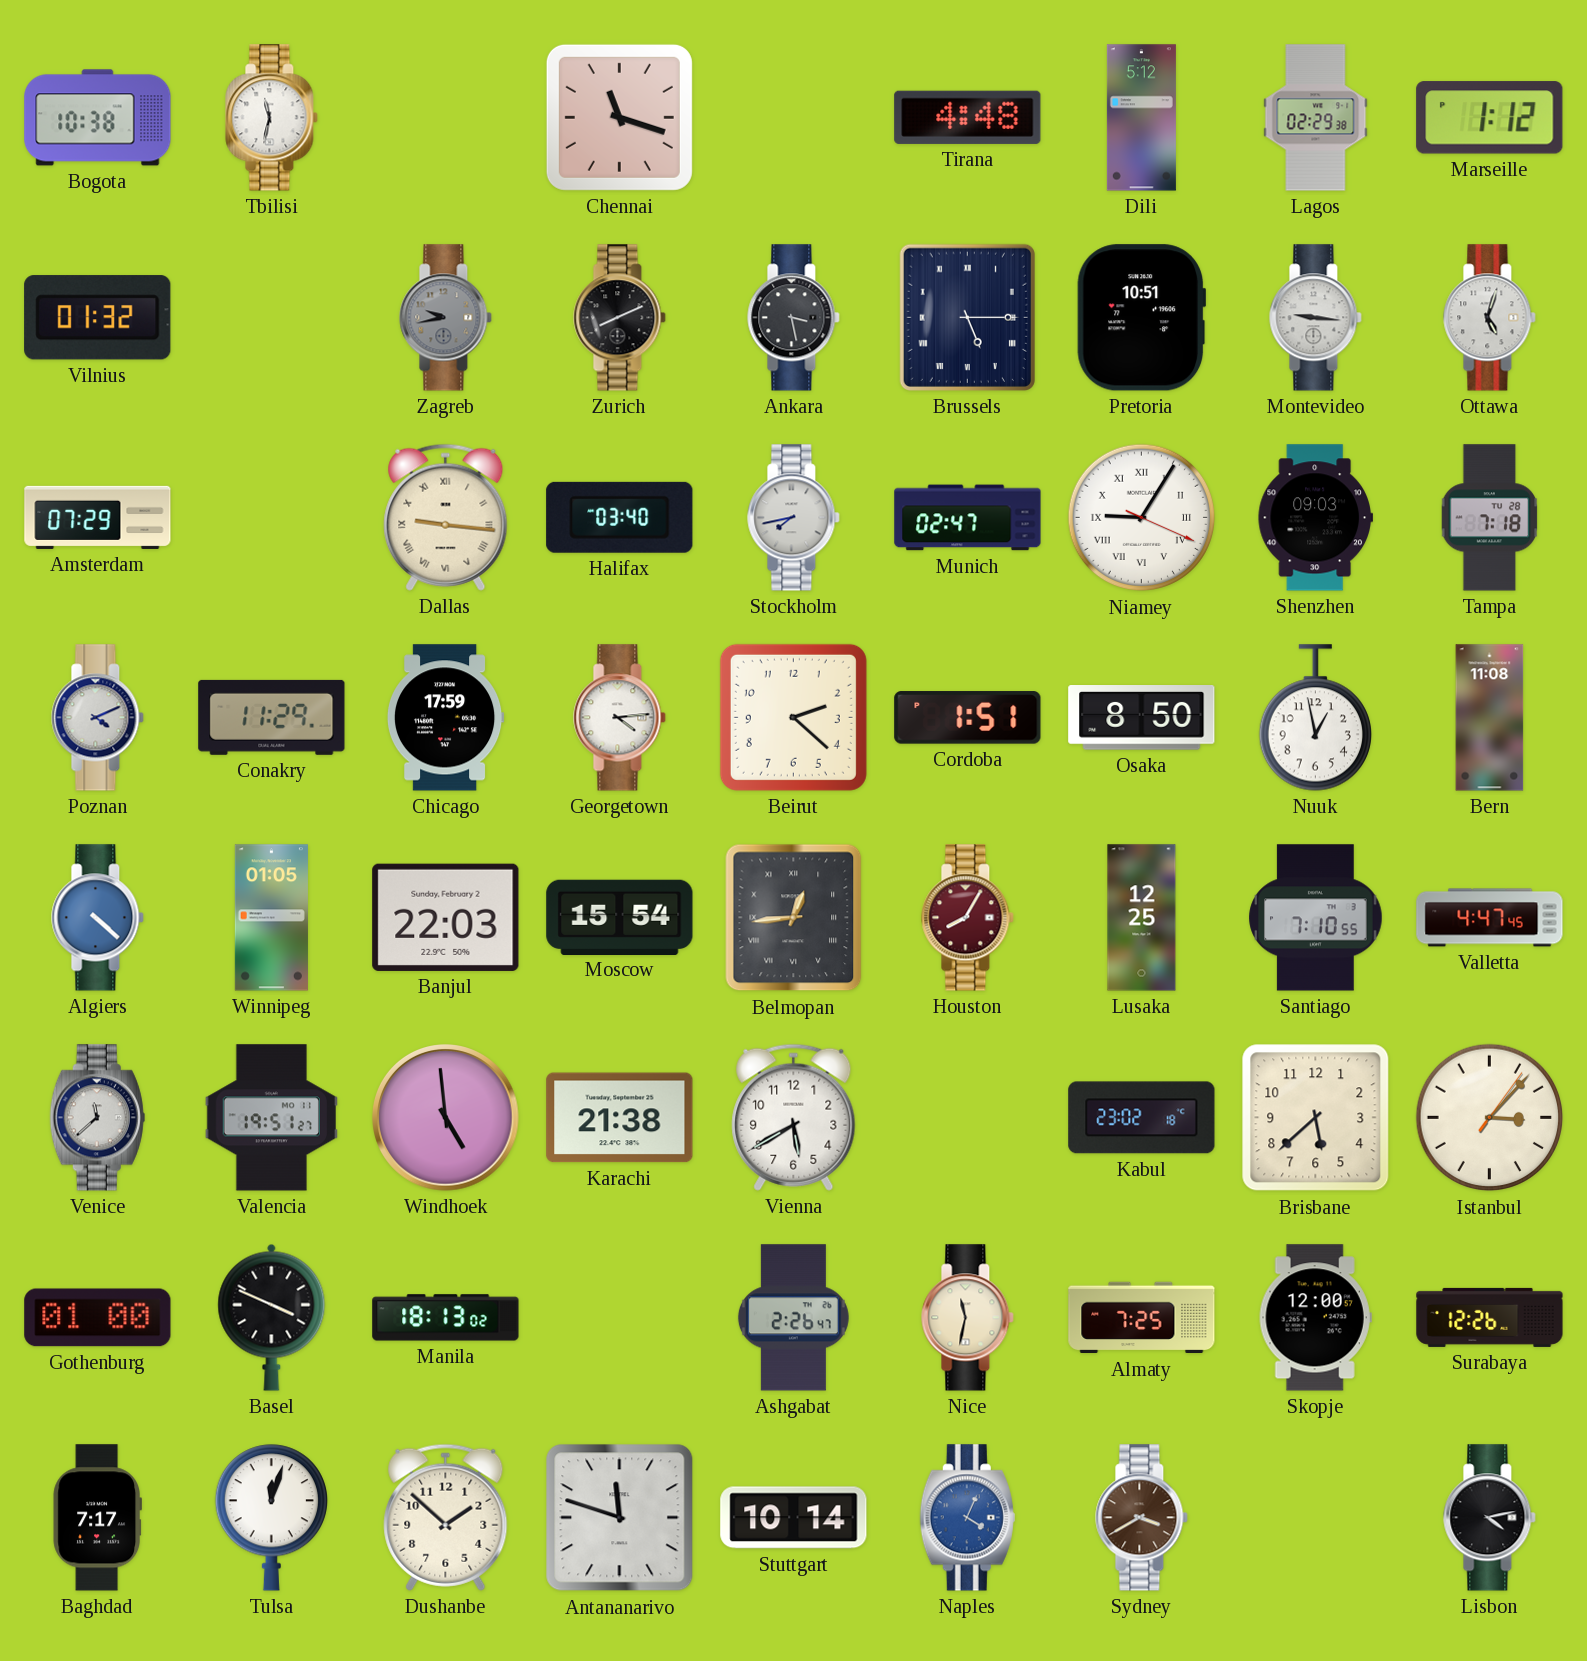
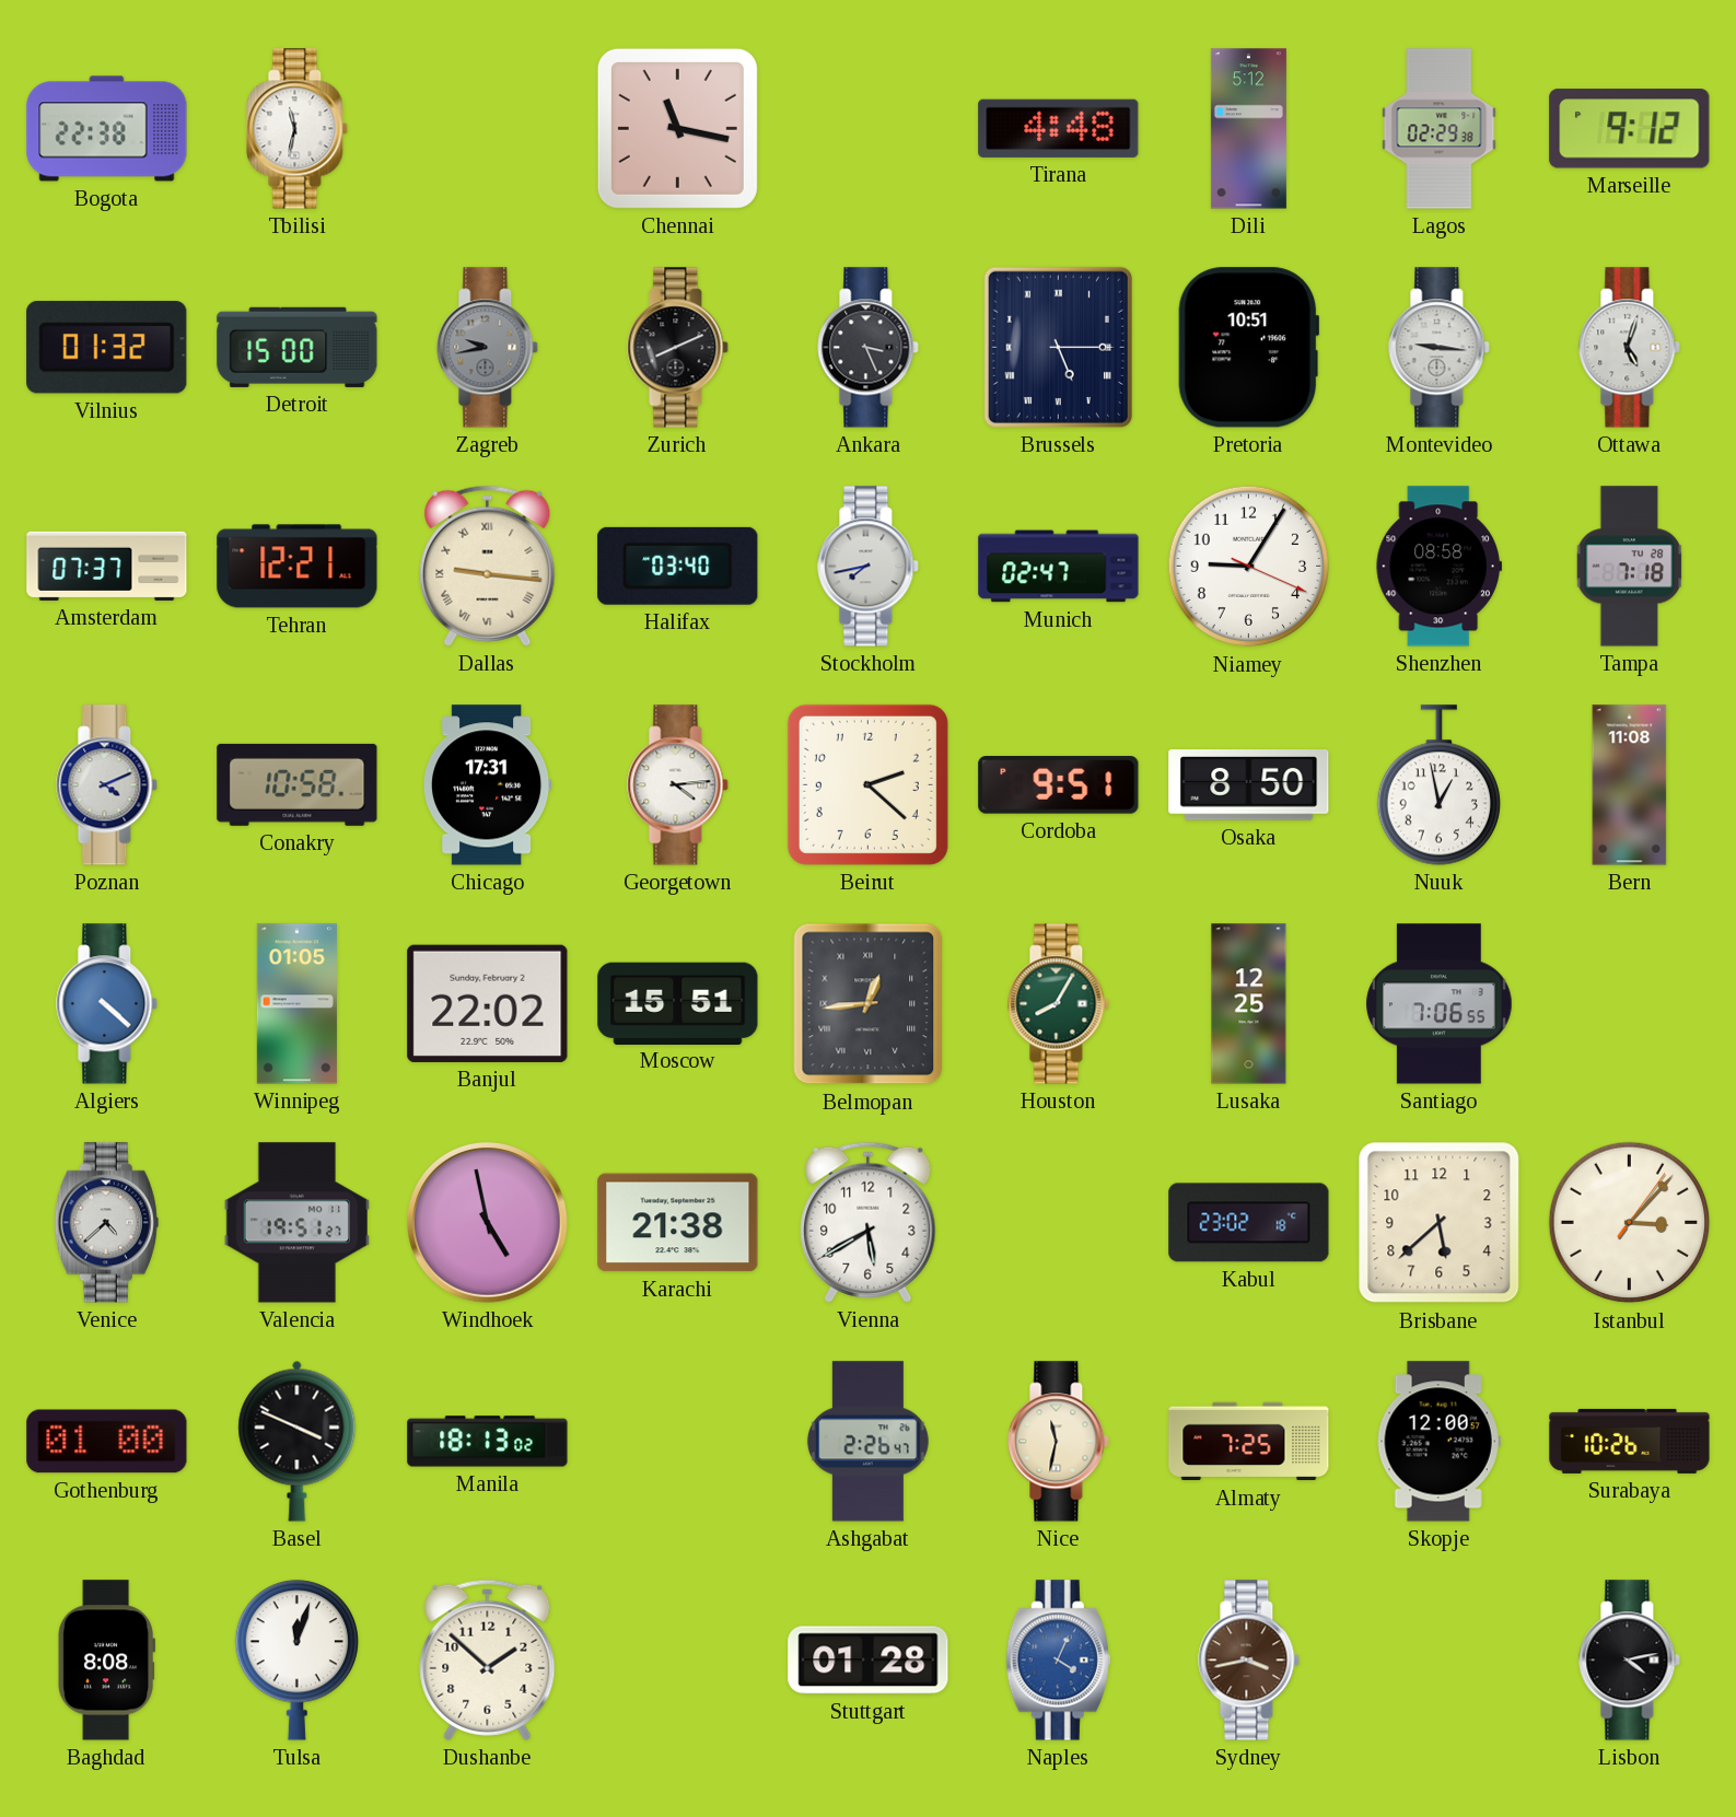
Bogota: 10:38 -> 22:38 (107, 129)
Chennai: 11:18 -> 11:17 (677, 128)
Marseille: 1:12 -> 9:12 (1630, 129)
Detroit: none -> 15:00 (298, 347)
Ankara: 3:28 -> 3:26 (869, 348)
Amsterdam: 07:29 -> 07:37 (107, 566)
Tehran: none -> 12:21 (298, 567)
Niamey numerals: Roman -> Arabic (1249, 567)
Shenzhen: 09:03 -> 08:58 (1438, 567)
Conakry: 11:29 -> 10:58 (298, 784)
Chicago: 17:59 -> 17:31 (487, 785)
Cordoba: 1:51 -> 9:51 (1059, 785)
Banjul: 22:03 -> 22:02 (488, 1003)
Moscow: 15:54 -> 15:51 (678, 1003)
Houston dial: burgundy -> green (1059, 1004)
Santiago: 7:10 -> 7:06 (1440, 1004)
Valletta: 4:47 -> none (1490, 918)
Venice: 11:38 -> 4:38 (106, 1223)
Windhoek: 4:59 -> 4:58 (488, 1223)
Surabaya: 12:26 -> 10:26 (1630, 1441)
Baghdad: 7:17 -> 8:08 (106, 1661)
Antananarivo: 11:48 -> none (620, 1518)
Stuttgart: 10:14 -> 01:28 (869, 1661)
Sydney: 3:40 -> 3:43 (1249, 1661)
